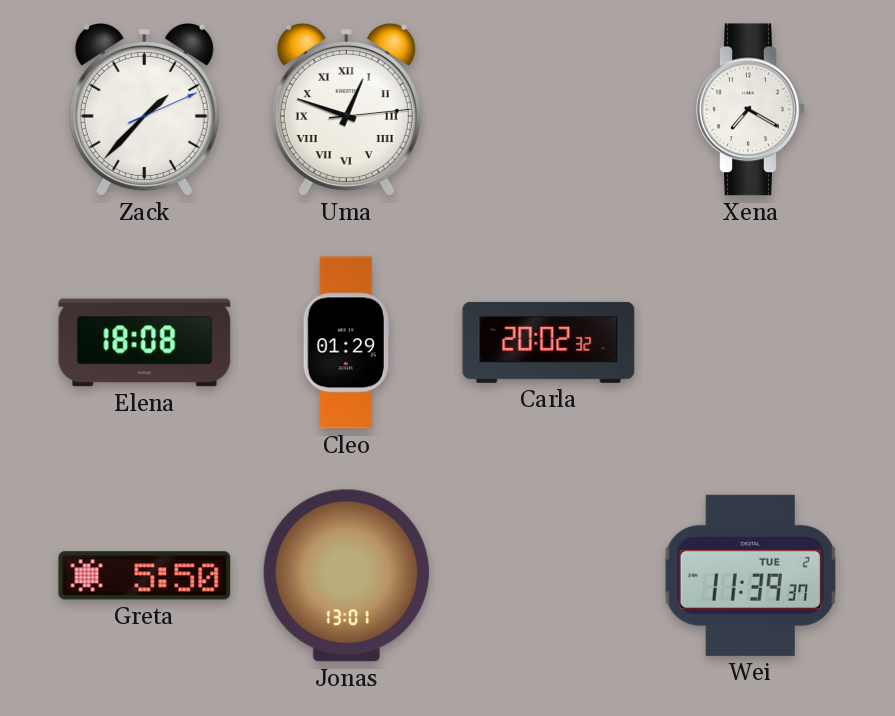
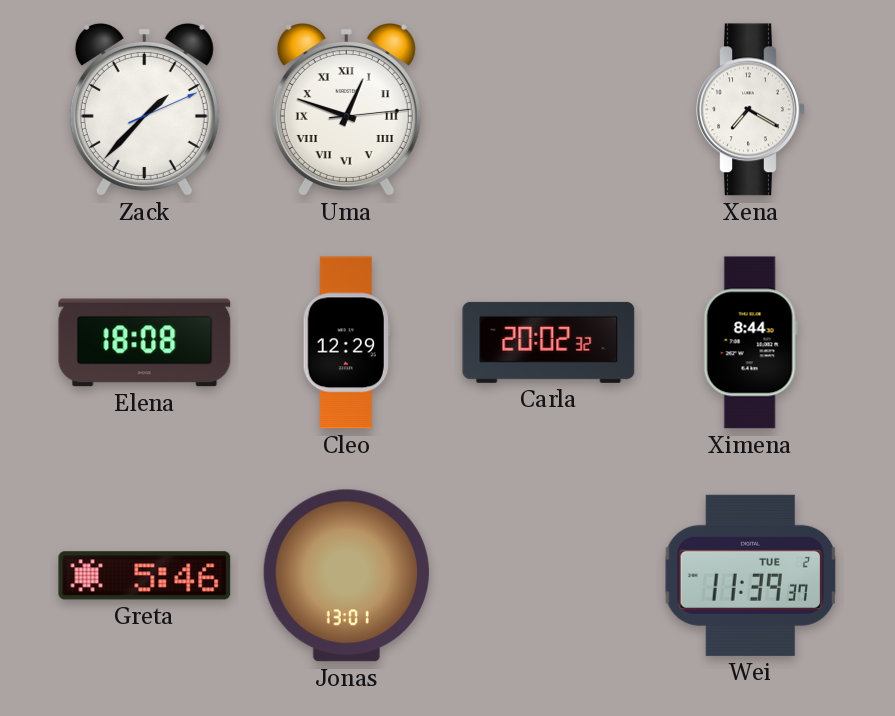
Cleo: 01:29 -> 12:29 (346, 343)
Ximena: none -> 8:44 (750, 343)
Greta: 5:50 -> 5:46 (145, 576)
